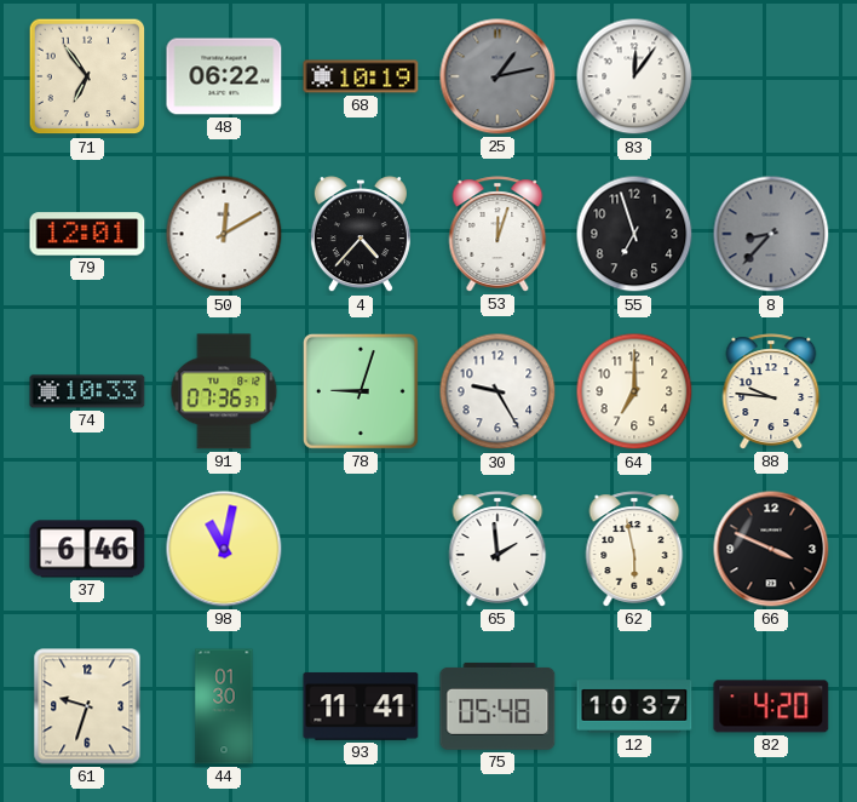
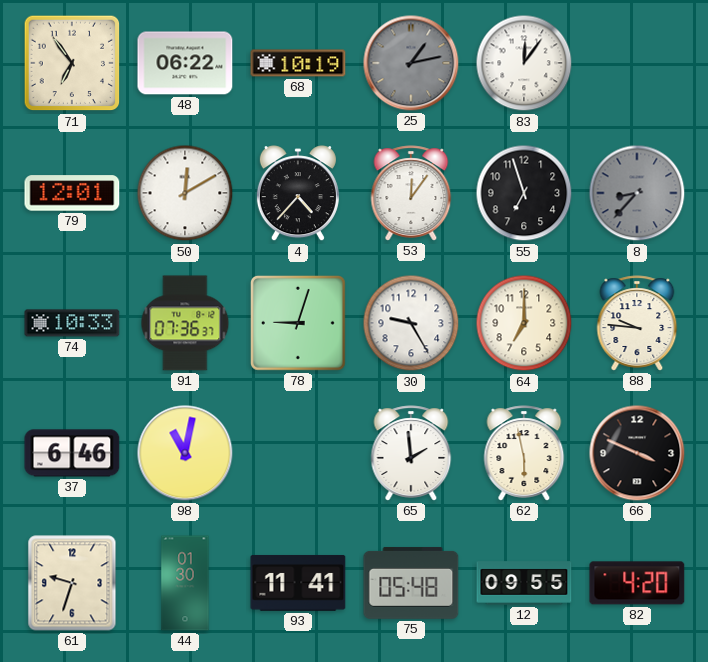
53: 12:03 -> 12:06 (411, 193)
12: 10:37 -> 09:55 (524, 583)
